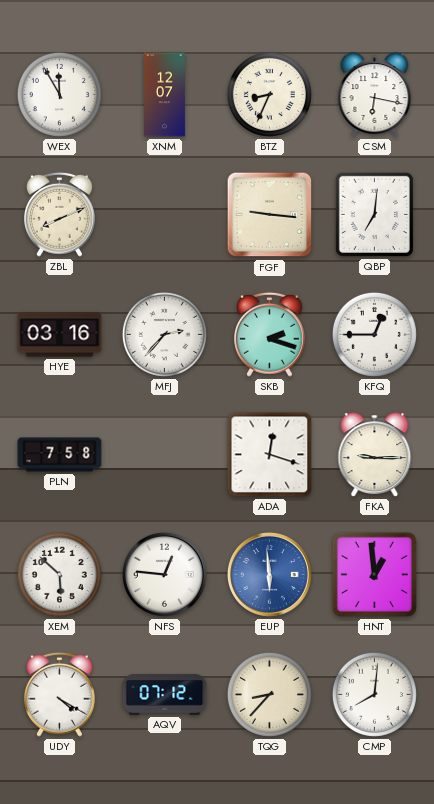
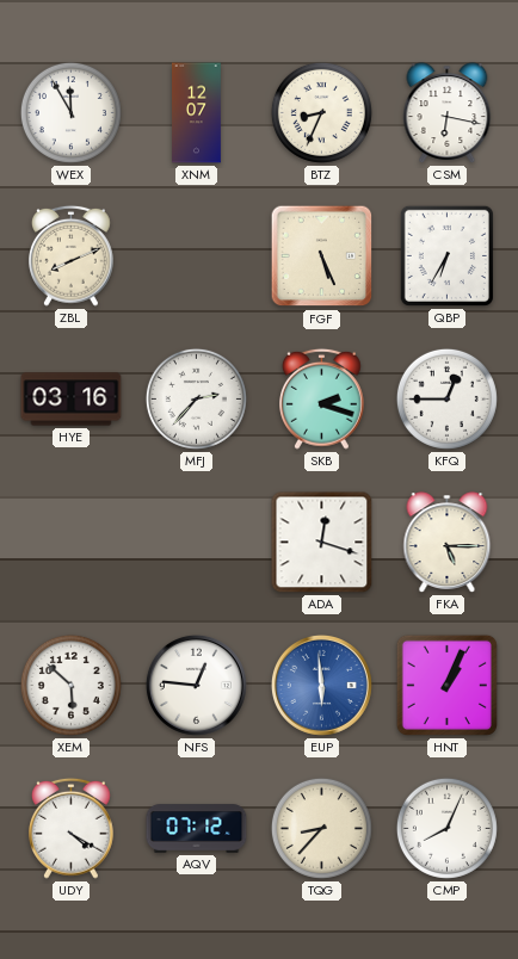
FGF: 9:16 -> 5:26 (322, 256)
QBP: 7:01 -> 6:35 (446, 255)
PLN: 7:58 -> none (60, 455)
FKA: 9:15 -> 5:15 (448, 543)
HNT: 12:59 -> 1:04 (446, 685)
CMP: 8:01 -> 8:04 (446, 828)
